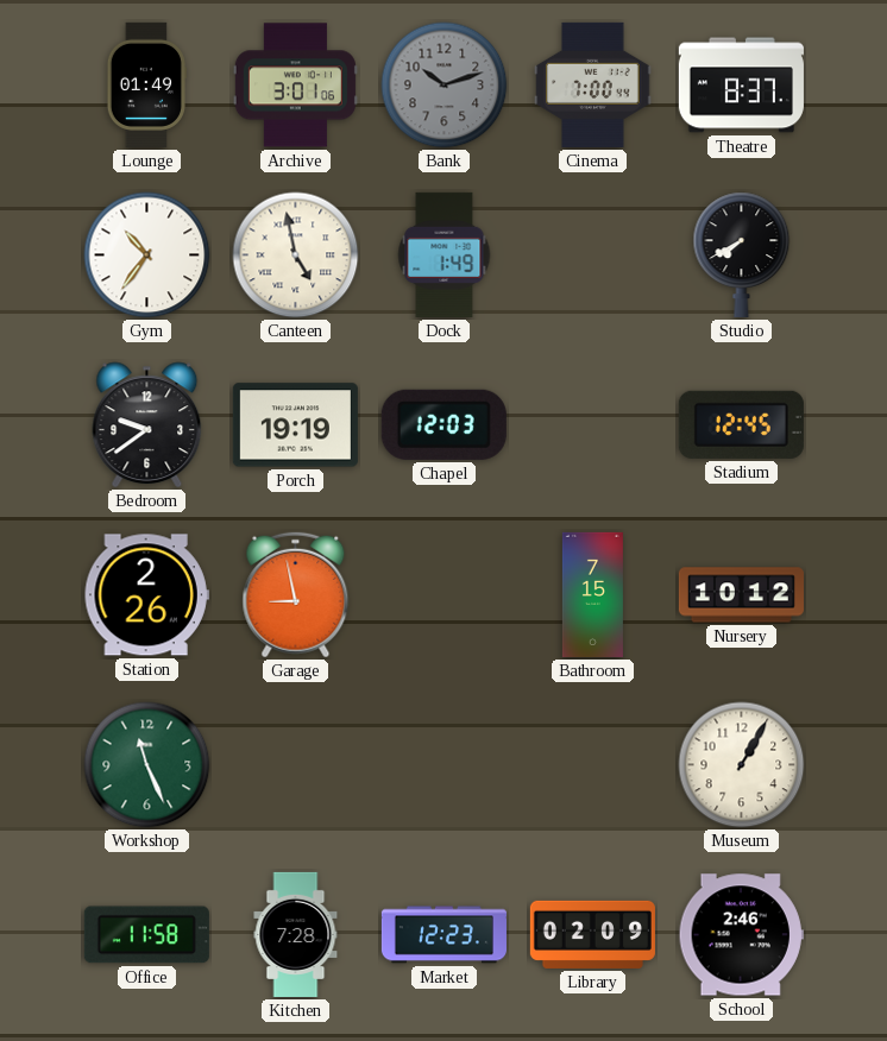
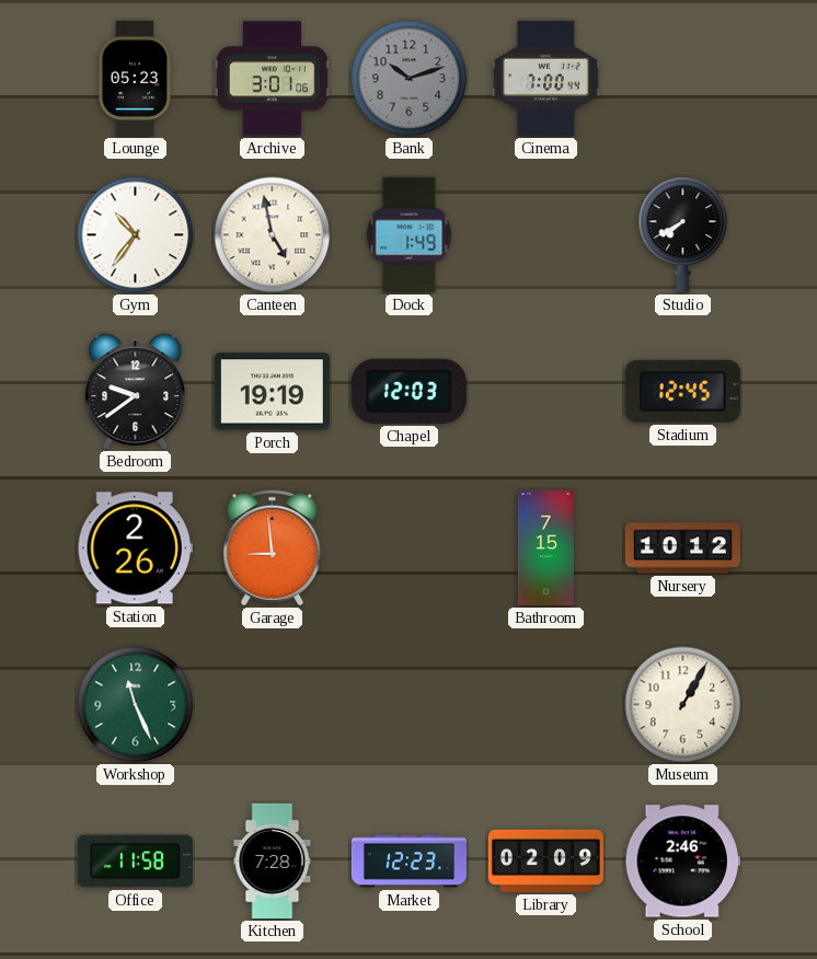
Lounge: 01:49 -> 05:23 (135, 78)
Theatre: 8:37 -> none (741, 86)
Garage: 8:58 -> 8:59 (273, 548)
